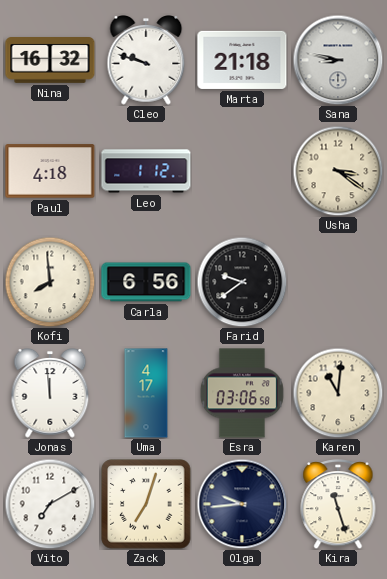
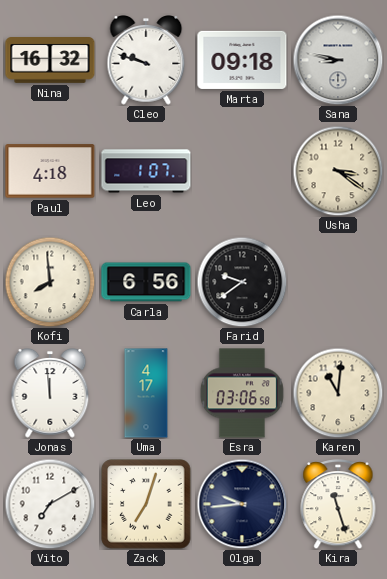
Marta: 21:18 -> 09:18 (242, 60)
Leo: 1:12 -> 1:07 (146, 171)
